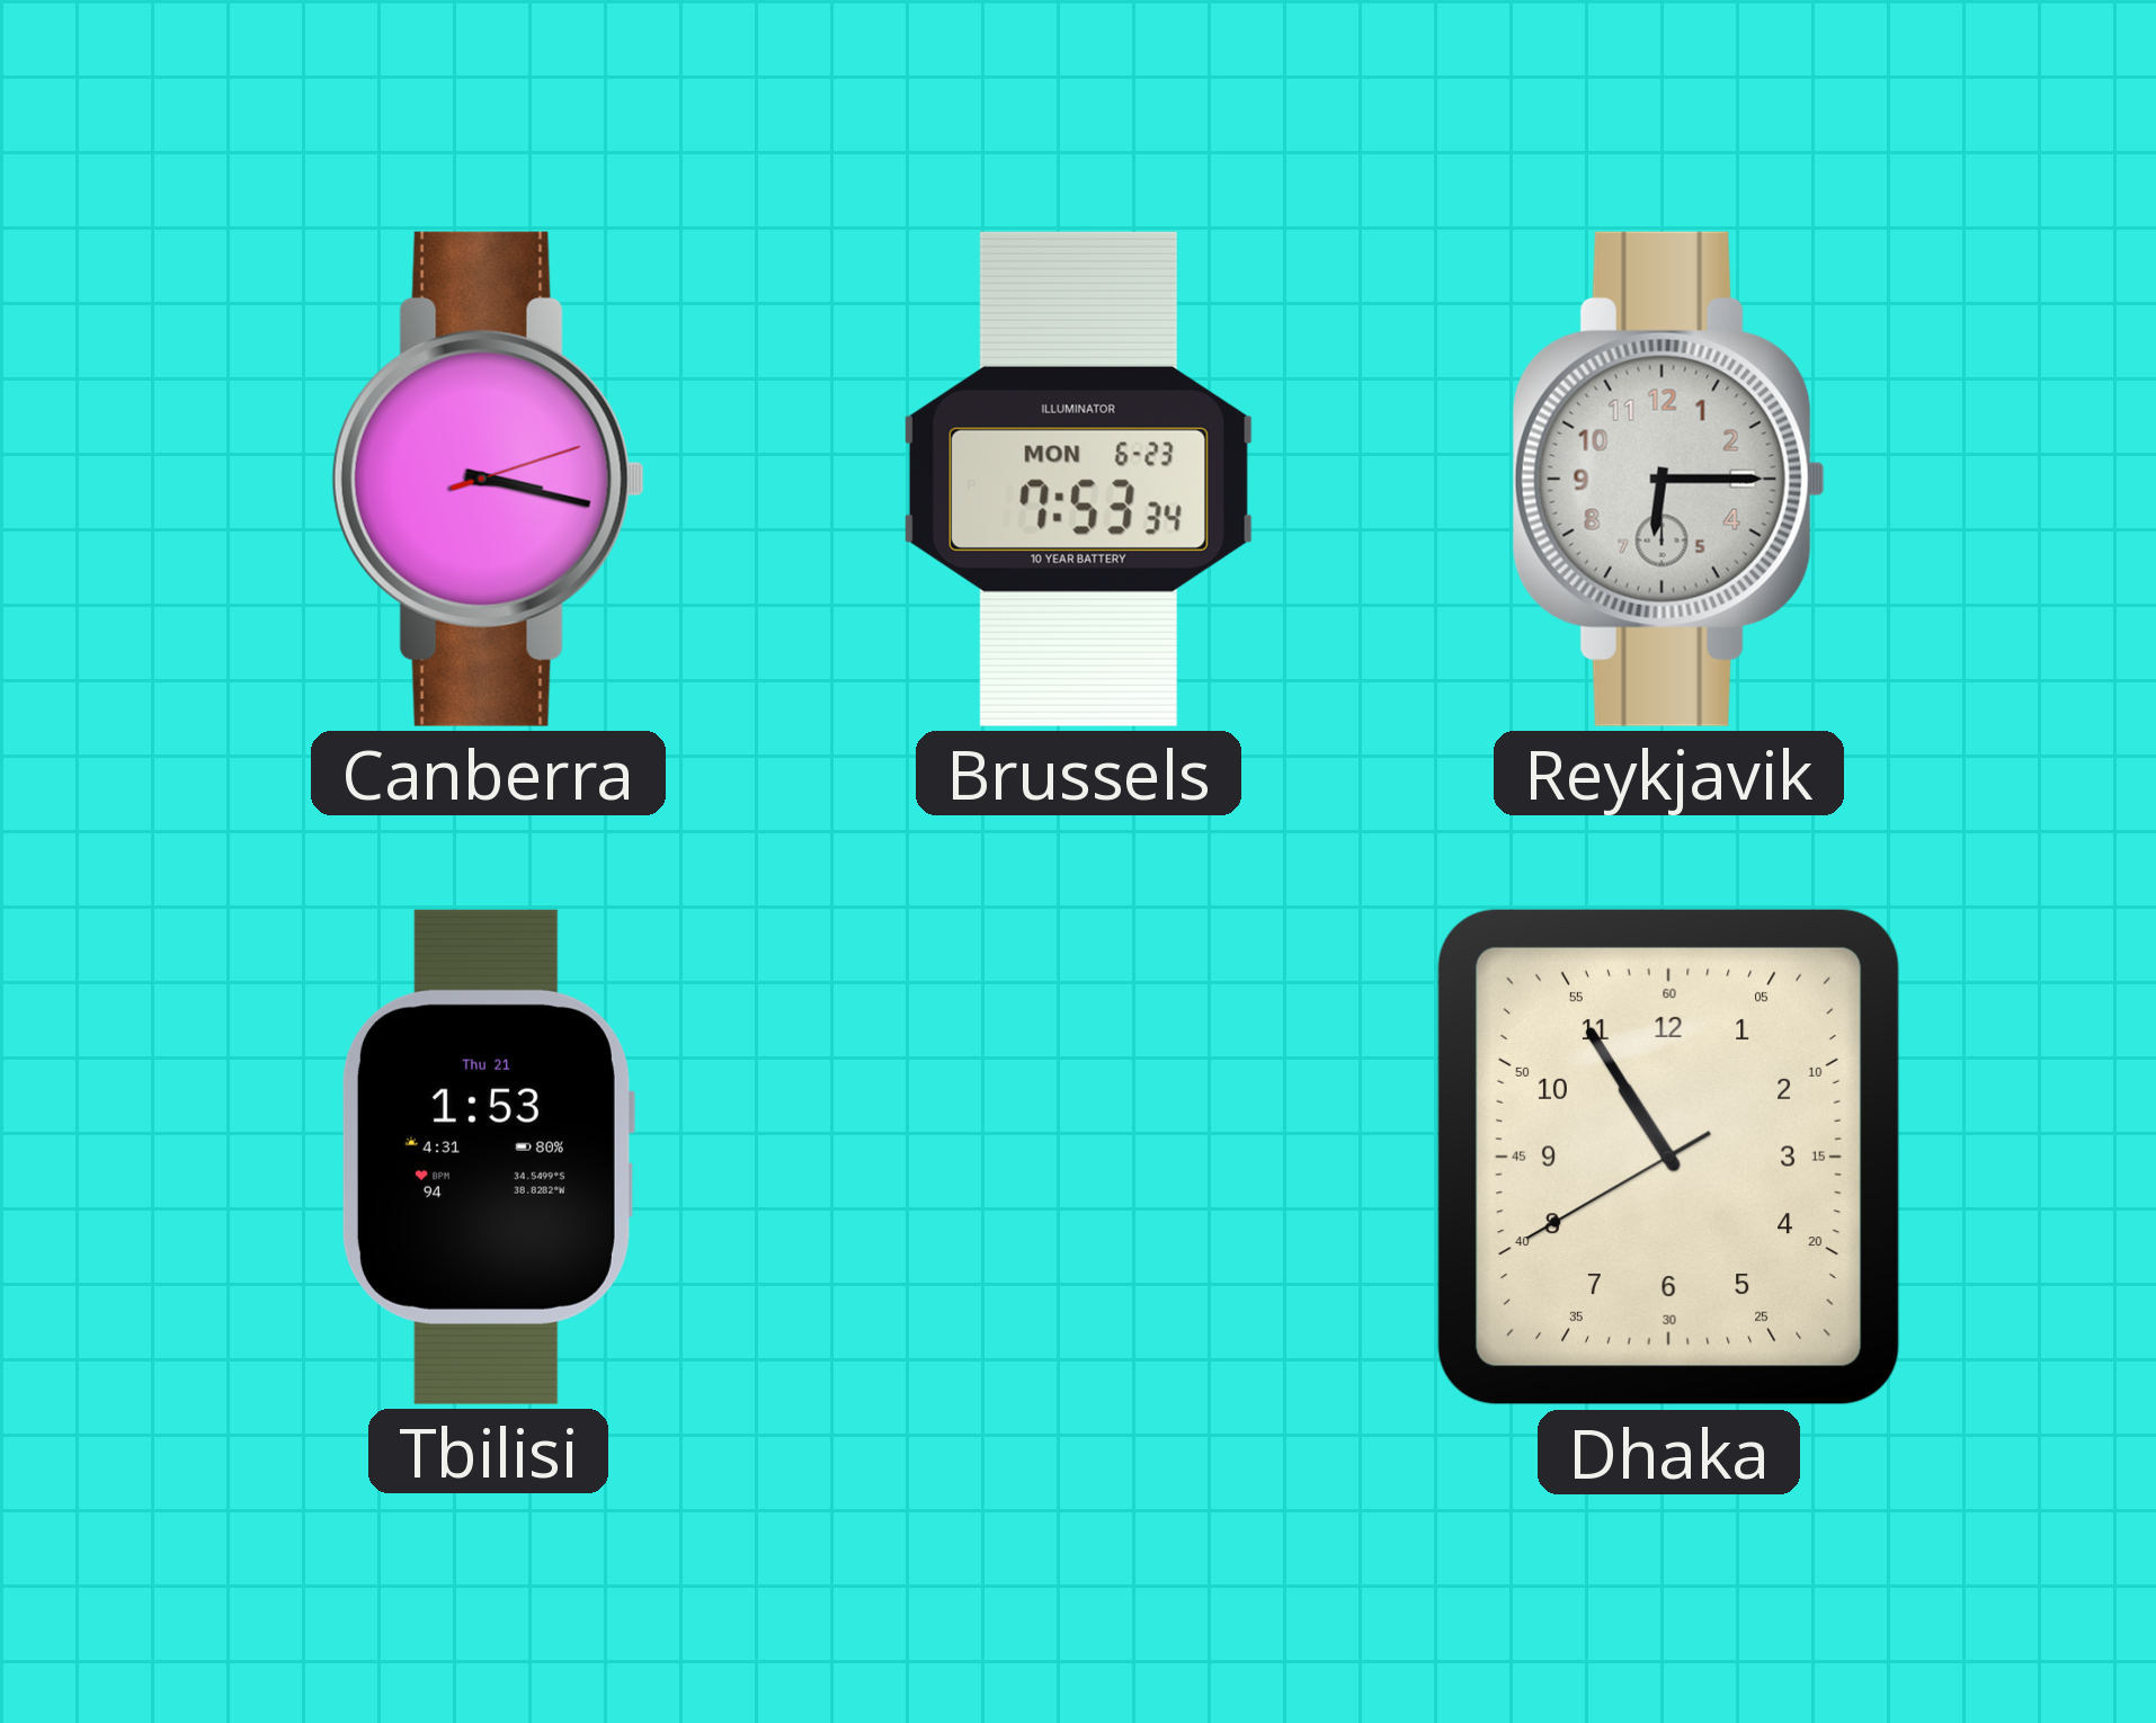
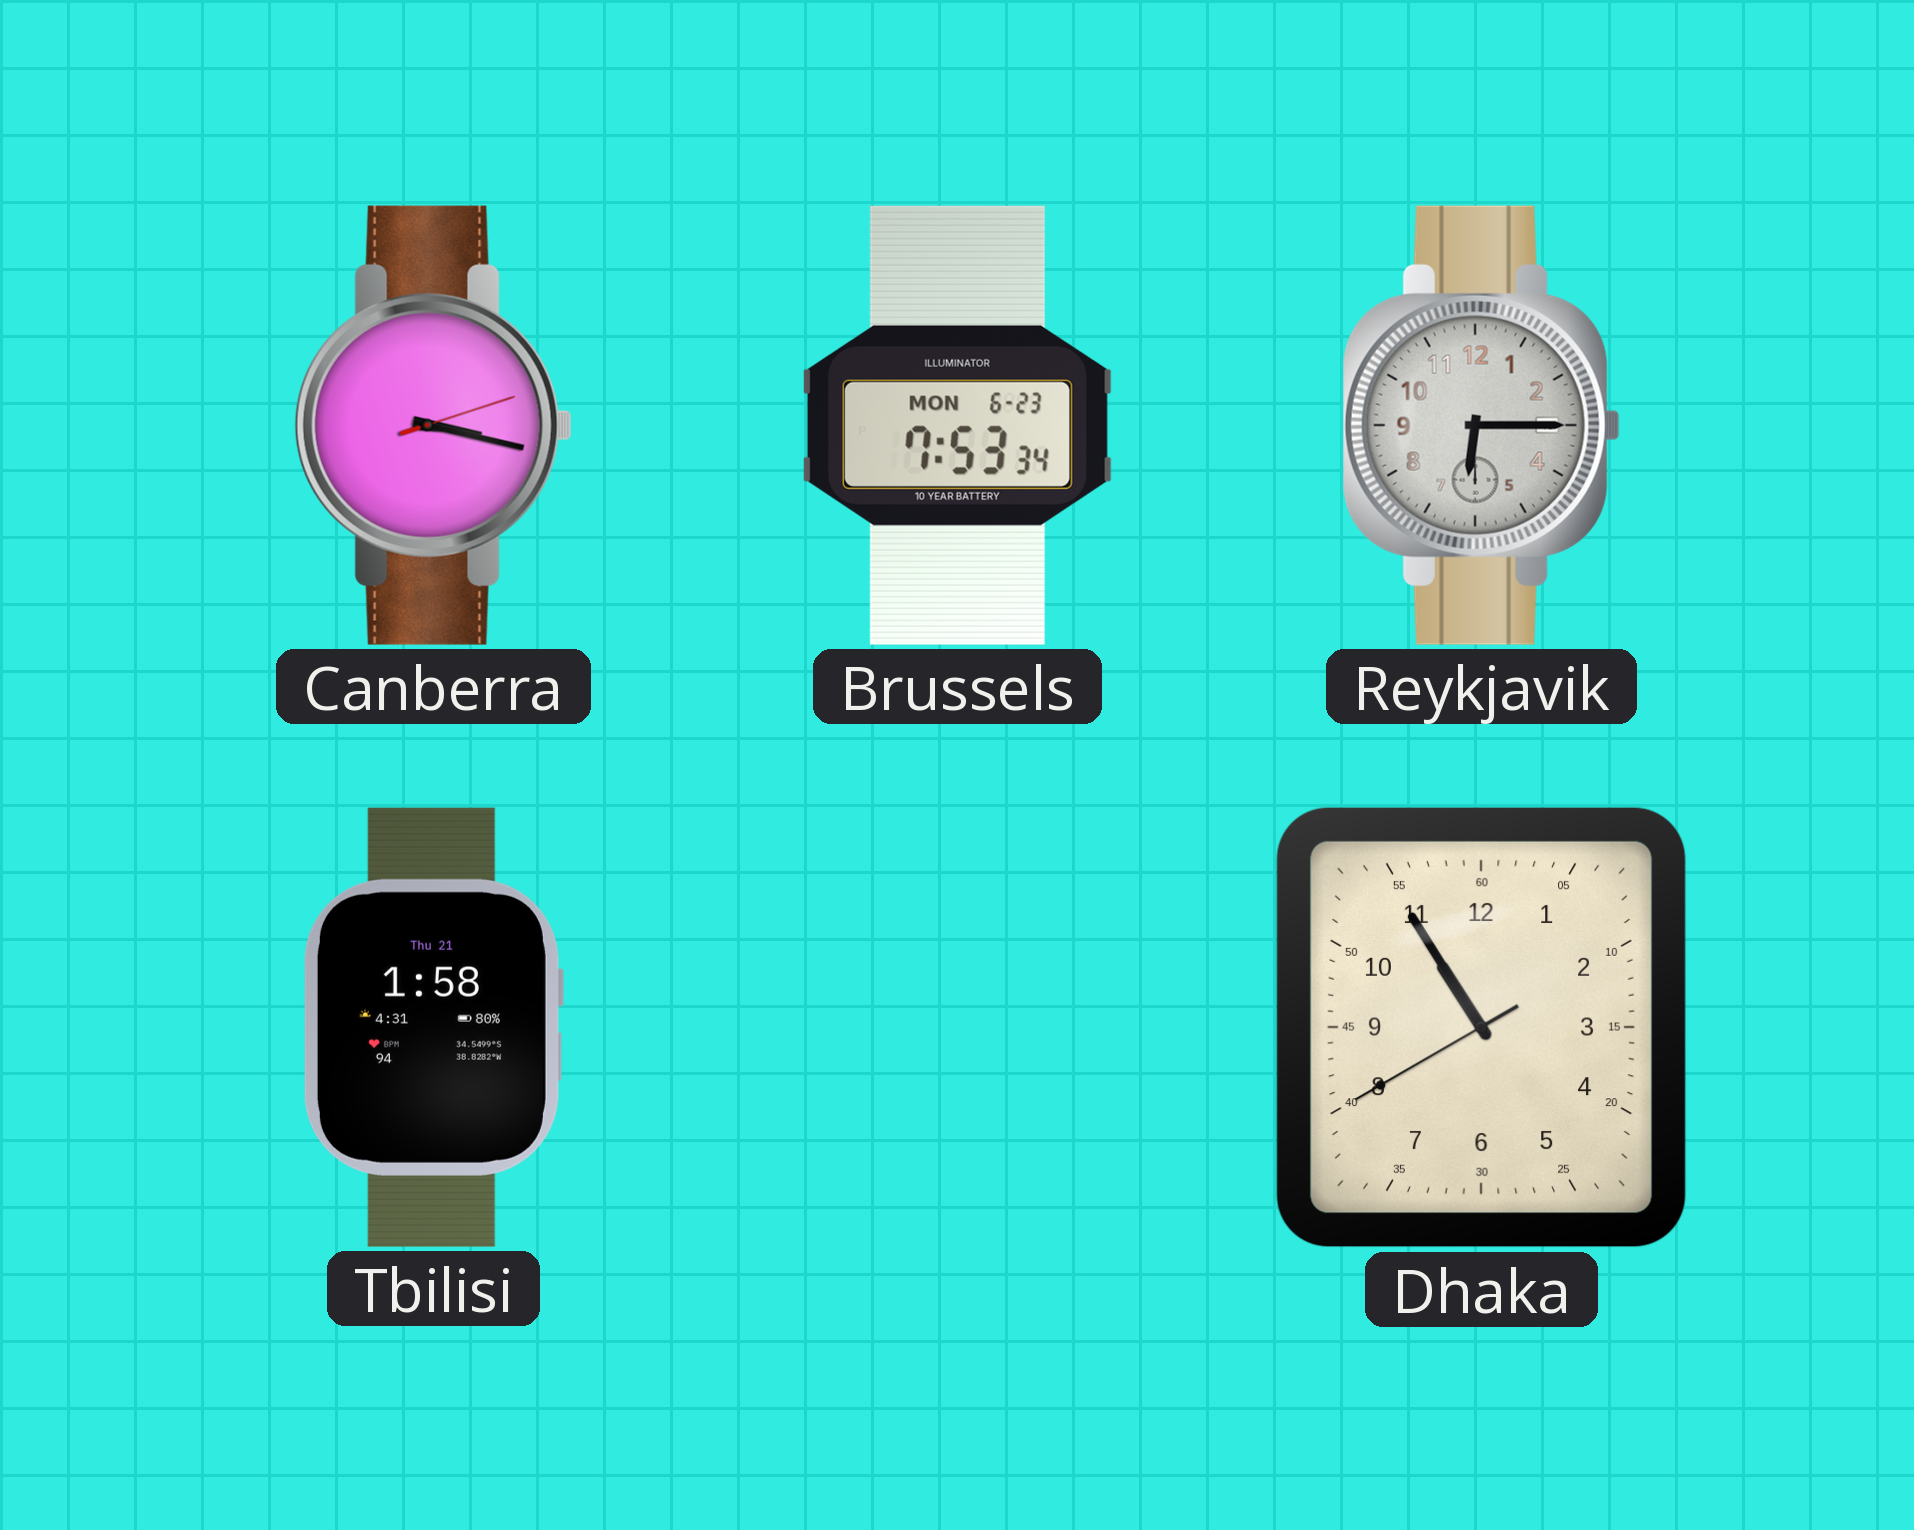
Tbilisi: 1:53 -> 1:58 (433, 1027)
